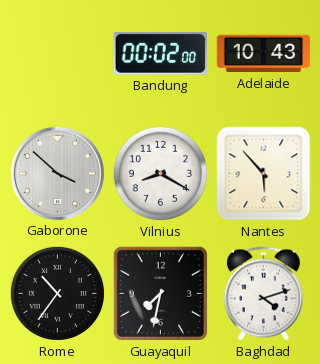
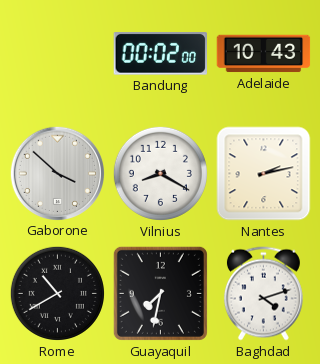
Nantes: 5:53 -> 2:13 (264, 174)
Rome: 10:36 -> 10:40 (57, 293)
